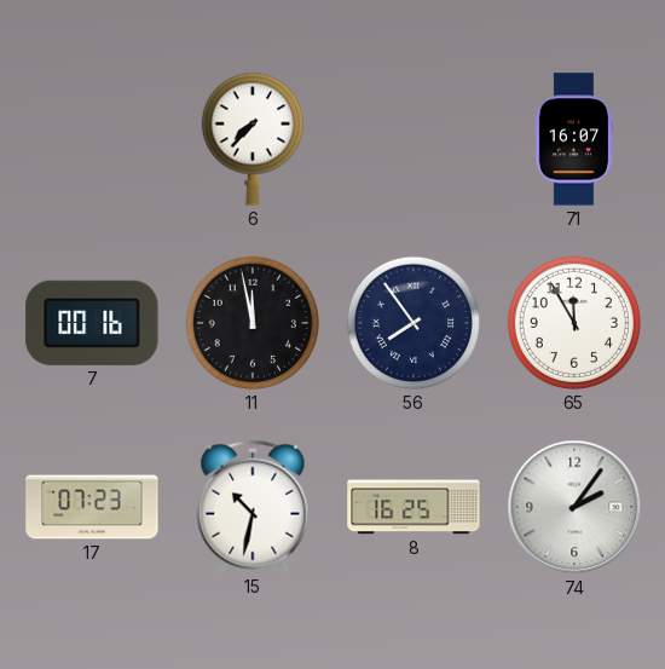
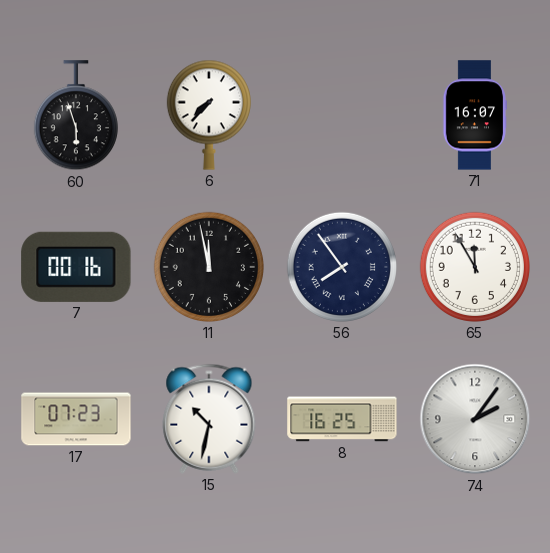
60: none -> 5:57 (76, 116)
